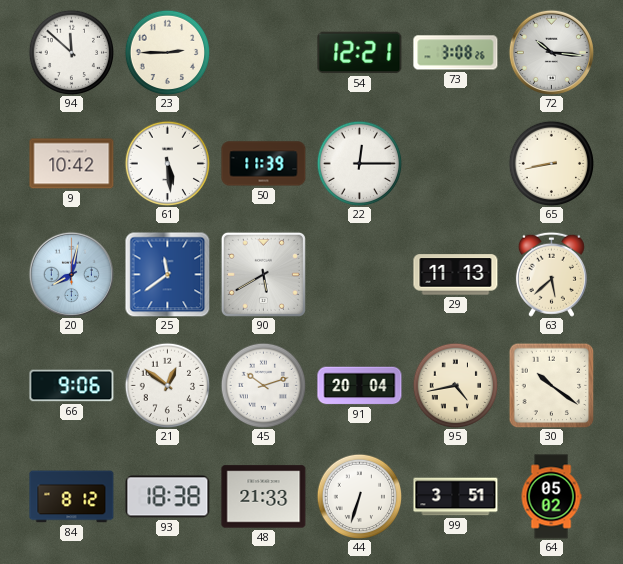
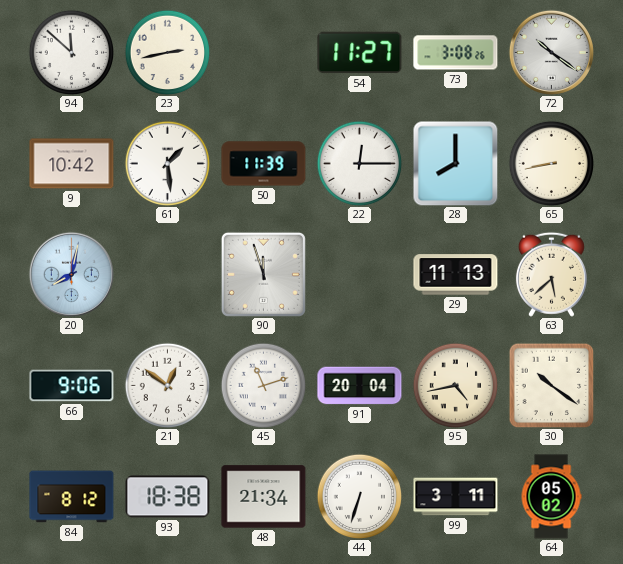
23: 2:45 -> 2:43 (167, 52)
54: 12:21 -> 11:27 (360, 53)
72: 10:16 -> 10:21 (551, 52)
61: 5:29 -> 1:29 (167, 163)
28: none -> 8:00 (455, 163)
25: 11:39 -> none (167, 274)
90: 5:40 -> 11:57 (263, 274)
45: 10:12 -> 11:12 (263, 385)
48: 21:33 -> 21:34 (264, 497)
99: 3:51 -> 3:11 (456, 497)
